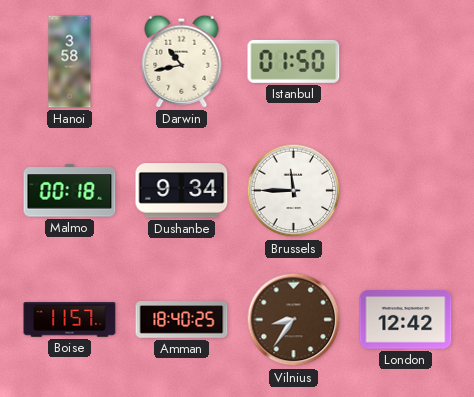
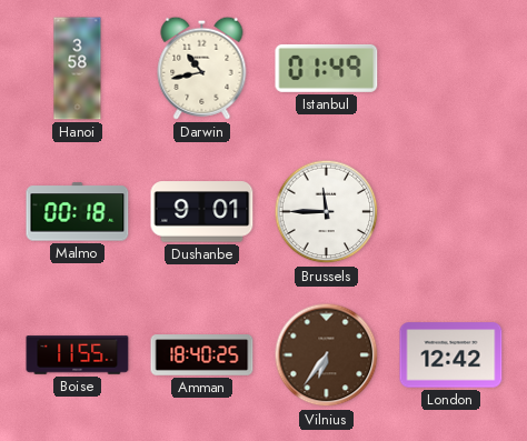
Istanbul: 01:50 -> 01:49 (327, 68)
Dushanbe: 9:34 -> 9:01 (202, 212)
Boise: 11:57 -> 11:55 (78, 355)
Vilnius: 8:36 -> 6:36 (327, 355)
